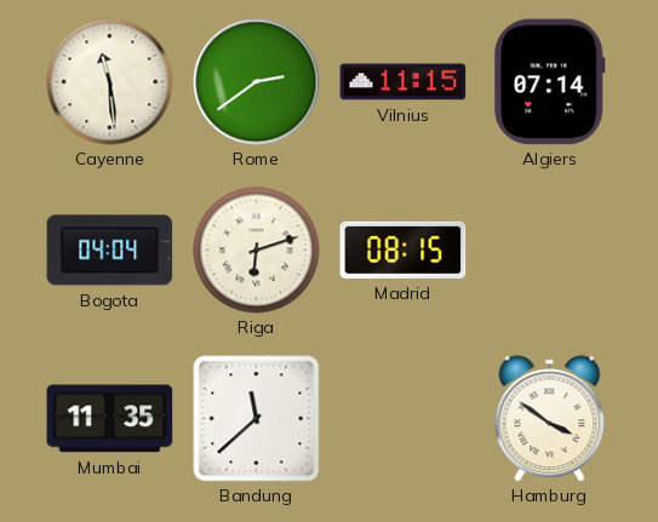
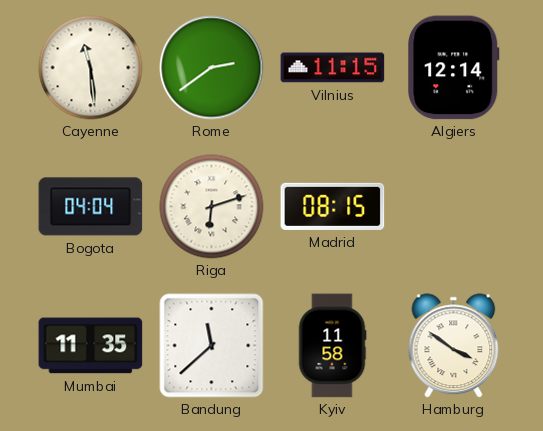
Algiers: 07:14 -> 12:14 (454, 68)
Kyiv: none -> 11:58 (332, 346)
